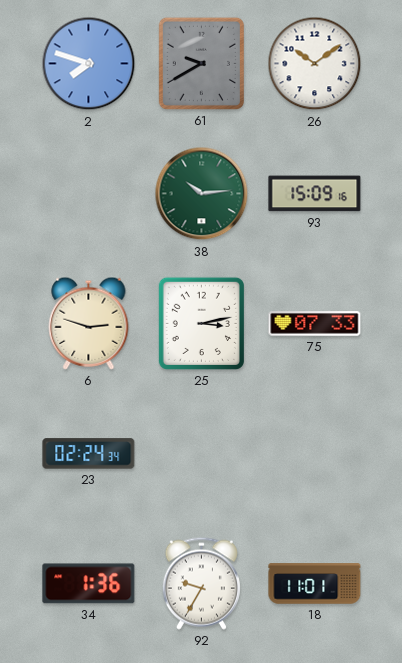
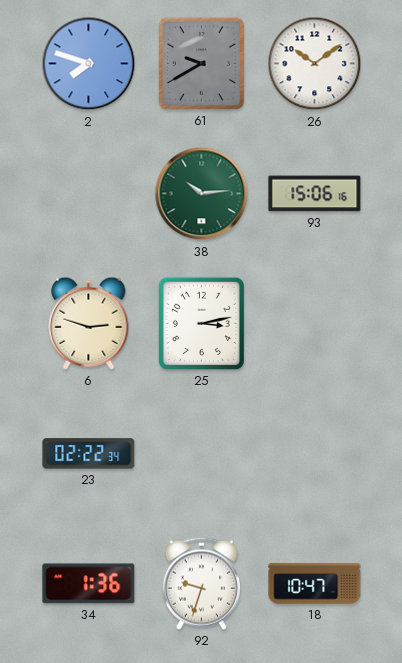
93: 15:09 -> 15:06 (315, 194)
75: 07:33 -> none (315, 324)
23: 02:24 -> 02:22 (89, 454)
92: 9:35 -> 9:33 (201, 583)
18: 11:01 -> 10:47 (315, 584)
